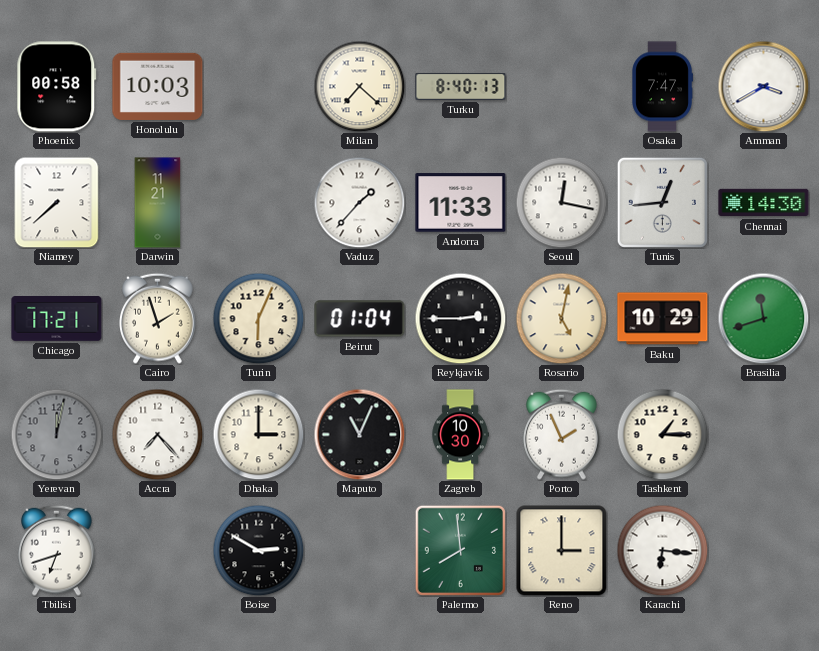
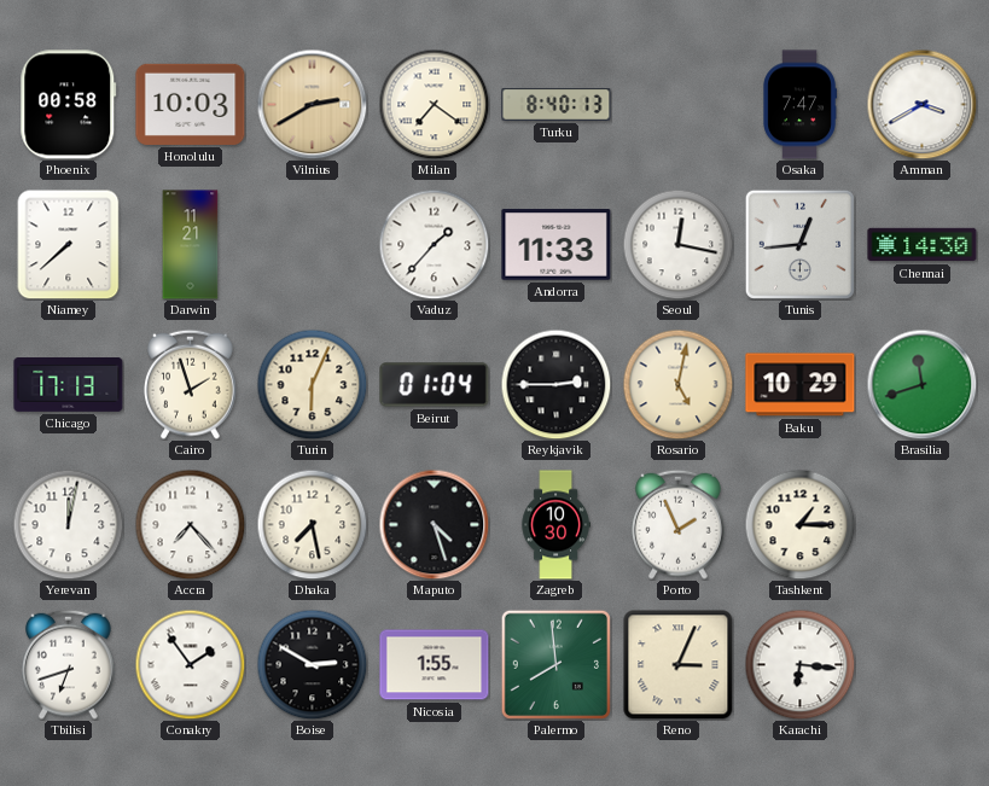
Vilnius: none -> 2:40 (312, 104)
Milan: 7:22 -> 7:21 (434, 104)
Chicago: 17:21 -> 17:13 (69, 385)
Yerevan dial: grey -> white (68, 524)
Dhaka: 3:00 -> 7:28 (312, 524)
Maputo: 11:04 -> 4:27 (434, 524)
Conakry: none -> 1:54 (190, 664)
Nicosia: none -> 1:55 (435, 665)
Reno: 3:00 -> 3:04 (679, 665)
